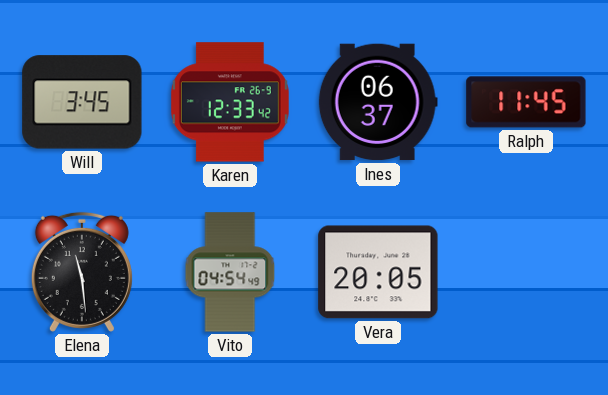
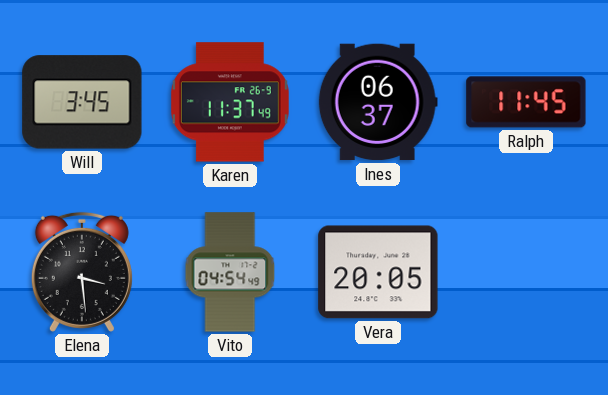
Karen: 12:33 -> 11:37 (230, 102)
Elena: 11:29 -> 3:29 (82, 272)
